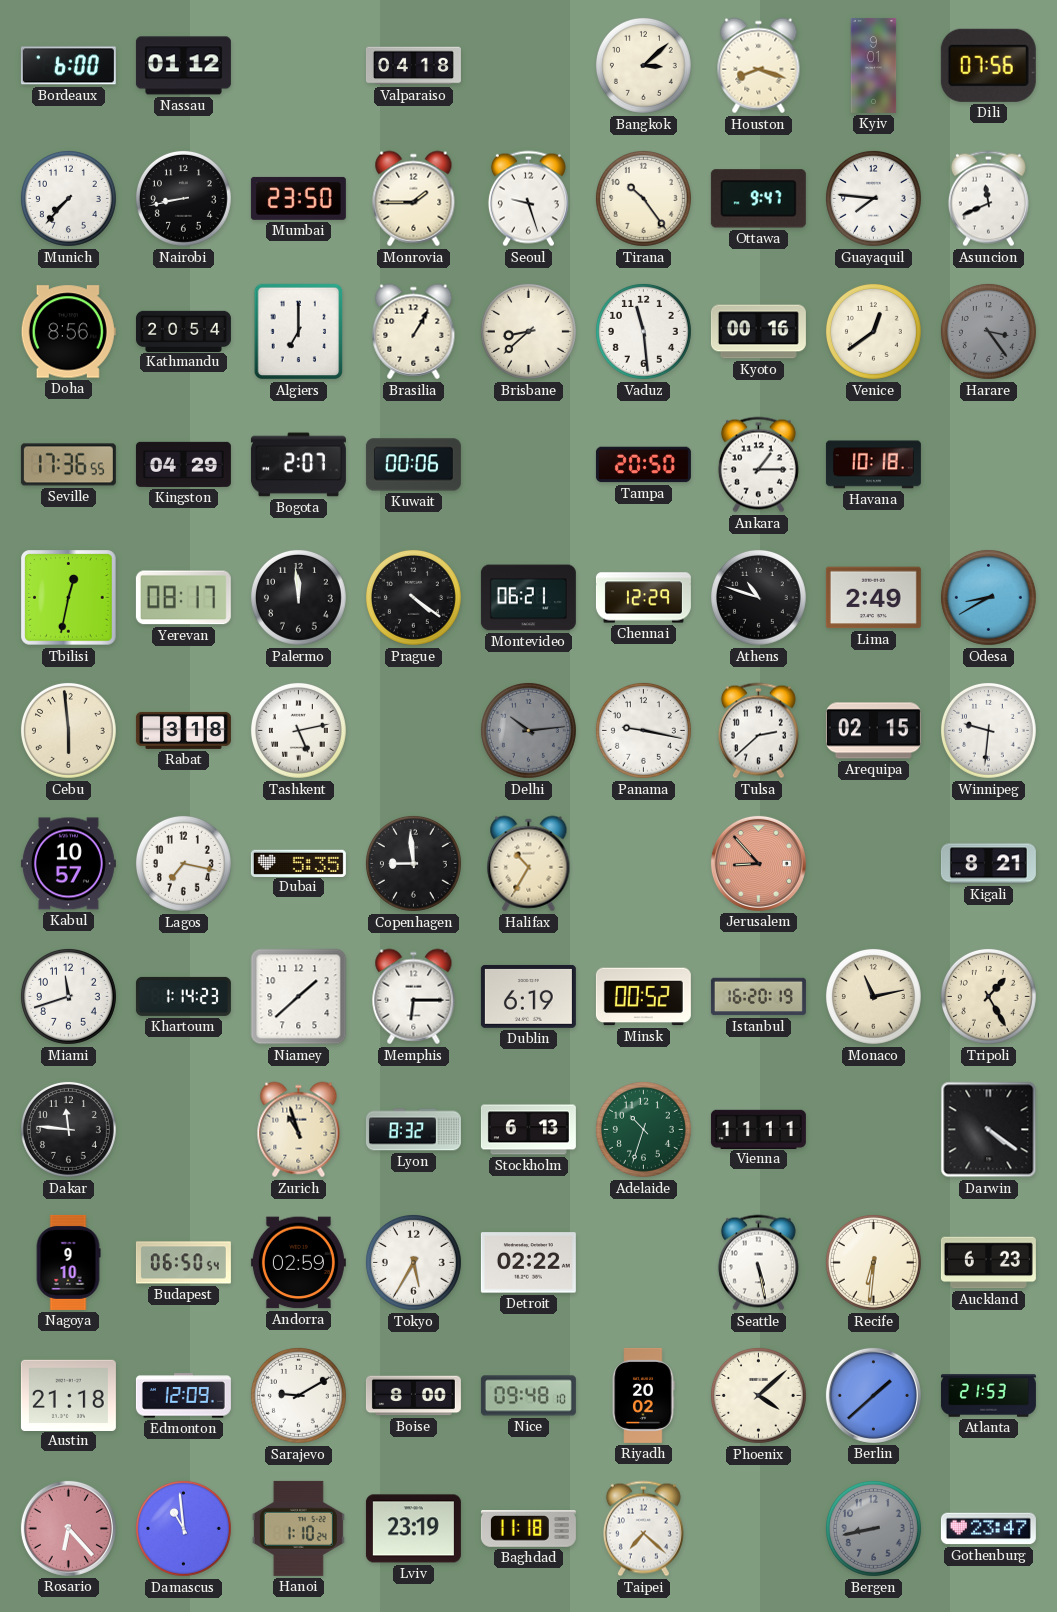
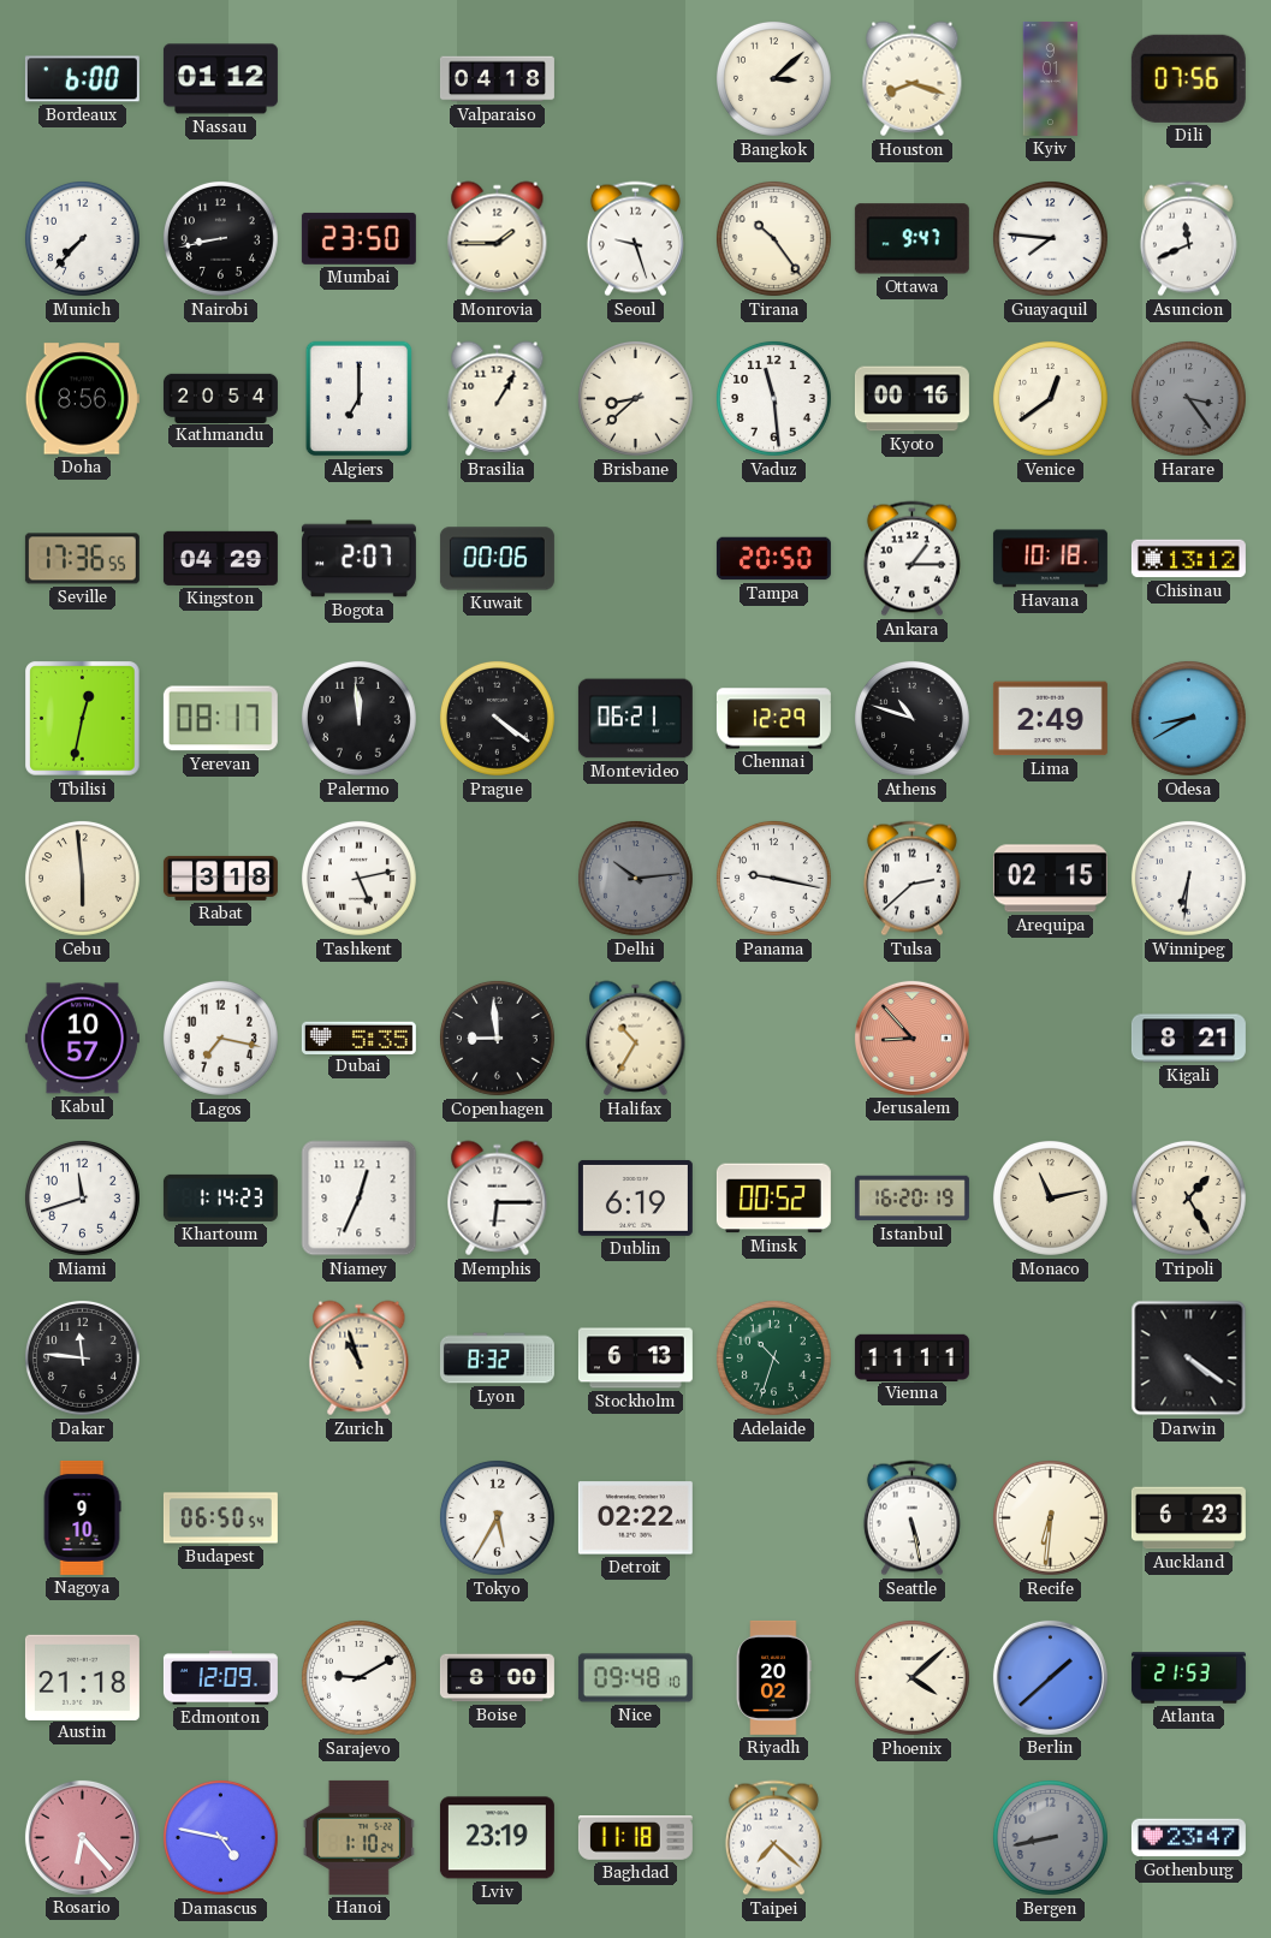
Chisinau: none -> 13:12 (1188, 559)
Winnipeg: 9:31 -> 6:31 (1188, 878)
Niamey: 1:38 -> 12:34 (360, 1199)
Andorra: 02:59 -> none (298, 1263)
Damascus: 10:59 -> 4:47 (220, 1837)
